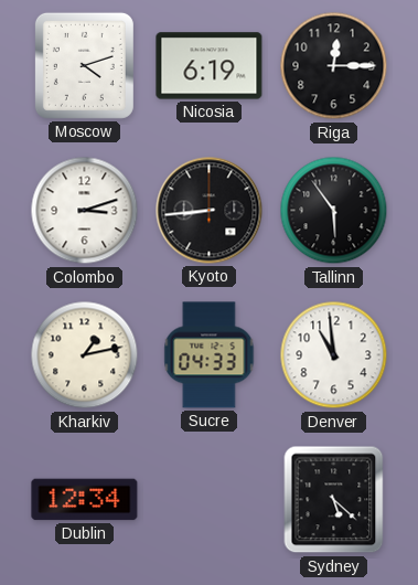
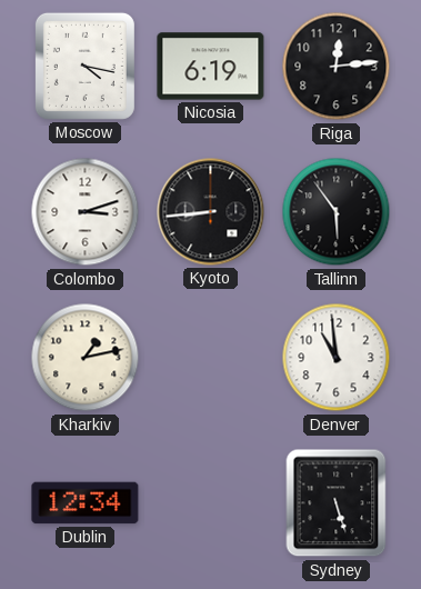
Moscow: 4:12 -> 4:17 (84, 66)
Riga: 12:15 -> 12:14 (337, 67)
Sucre: 04:33 -> none (210, 355)
Sydney: 5:22 -> 5:27 (337, 503)
